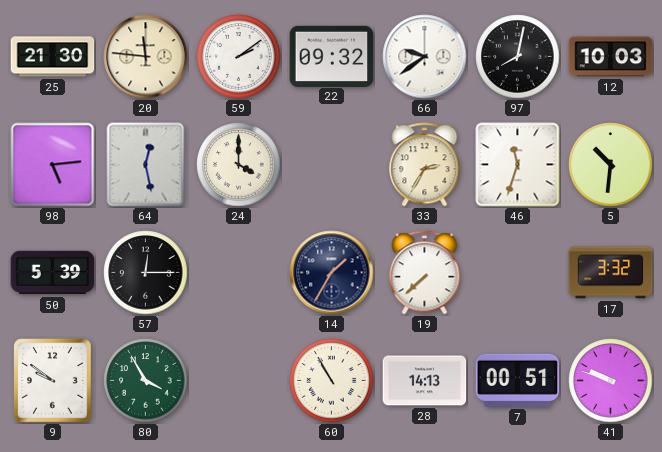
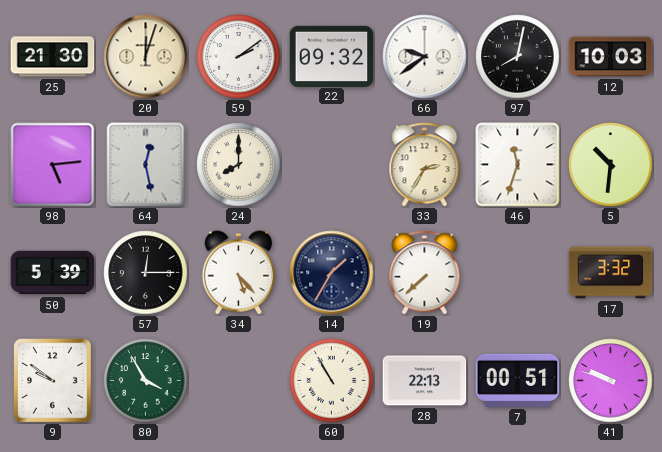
20: 11:46 -> 12:03 (146, 57)
24: 4:00 -> 8:00 (239, 165)
34: none -> 5:23 (238, 273)
28: 14:13 -> 22:13 (425, 381)
